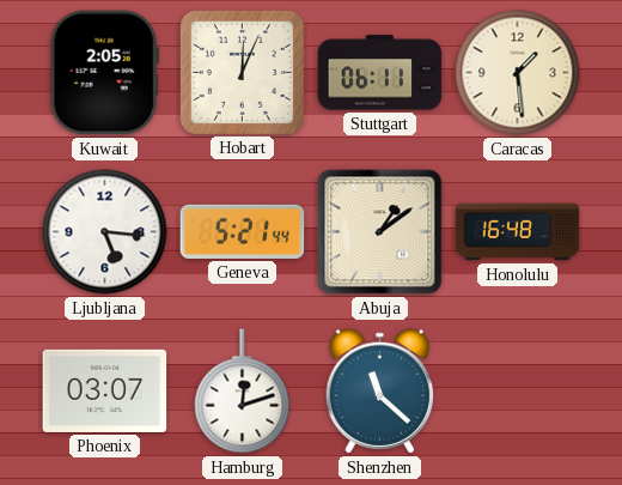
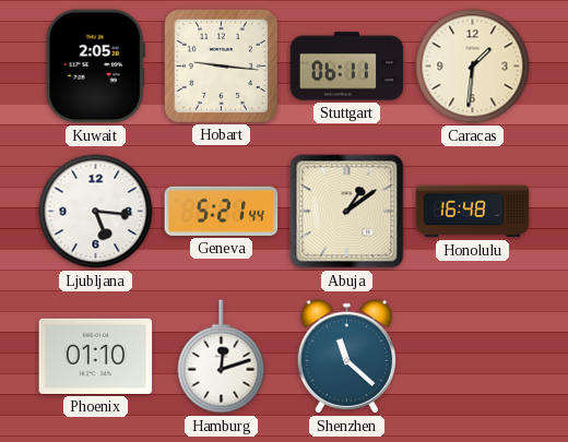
Hobart: 12:04 -> 9:16 (221, 65)
Caracas: 1:29 -> 1:31 (473, 67)
Phoenix: 03:07 -> 01:10 (96, 356)
